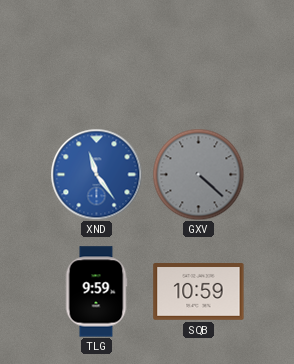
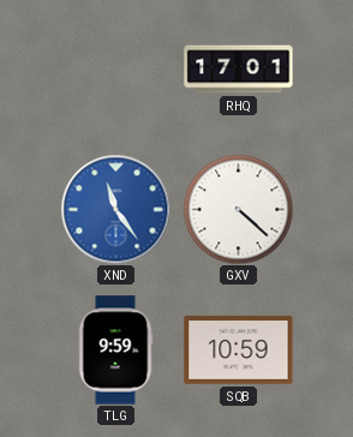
RHQ: none -> 17:01 (239, 70)
GXV dial: grey -> white (238, 209)
